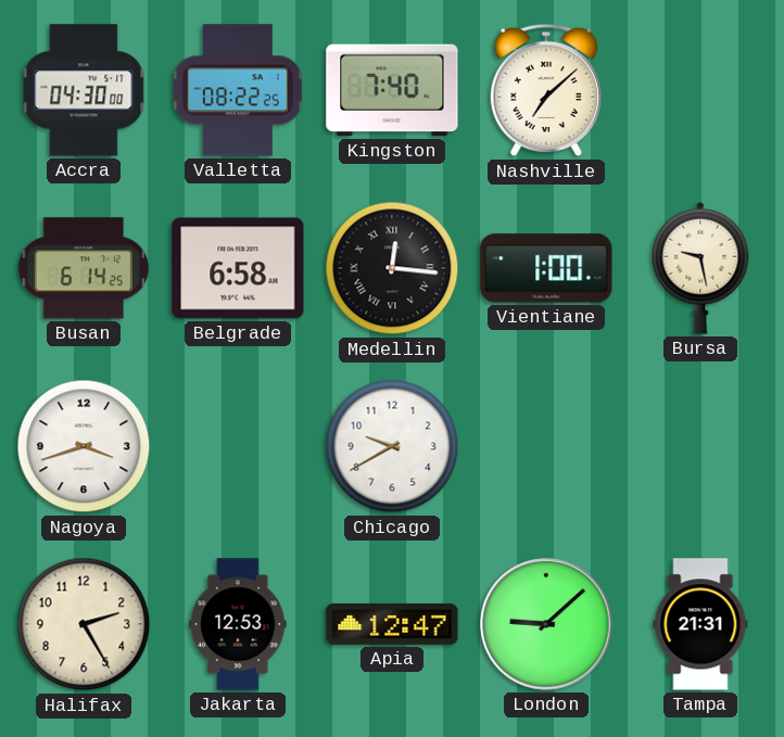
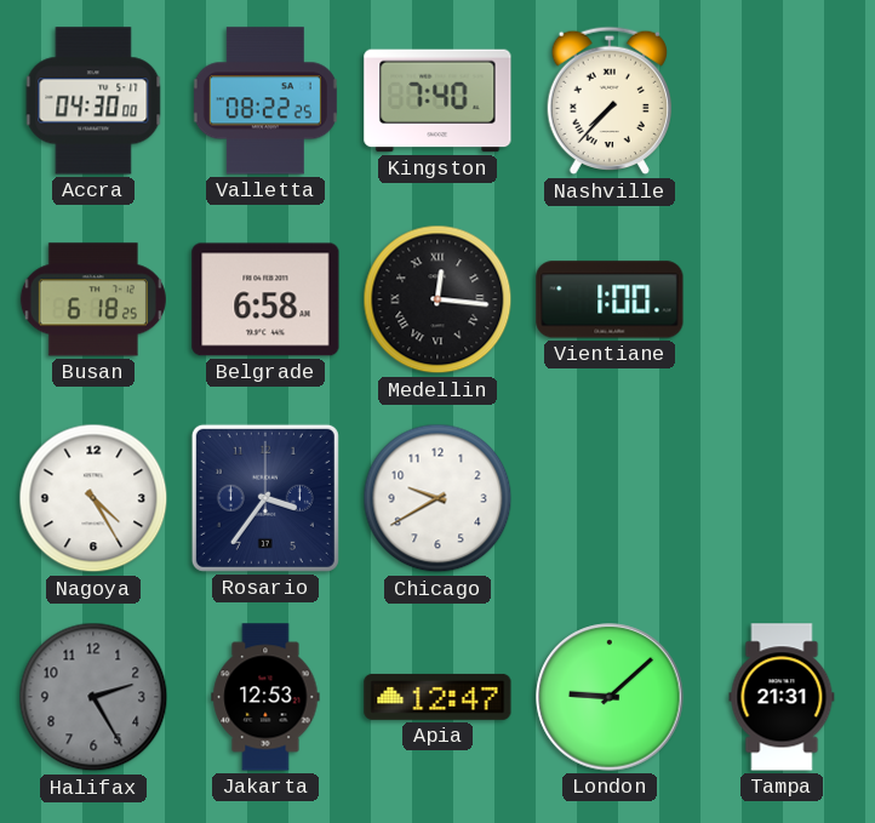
Nashville: 7:08 -> 7:37 (608, 101)
Busan: 6:14 -> 6:18 (93, 299)
Bursa: 9:28 -> none (700, 268)
Nagoya: 3:42 -> 4:25 (93, 498)
Rosario: none -> 3:36 (265, 498)
Halifax dial: cream -> grey (93, 697)
